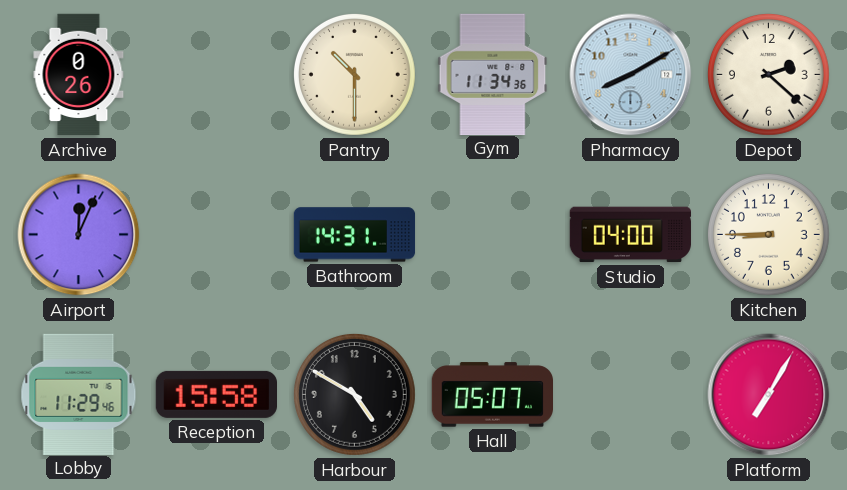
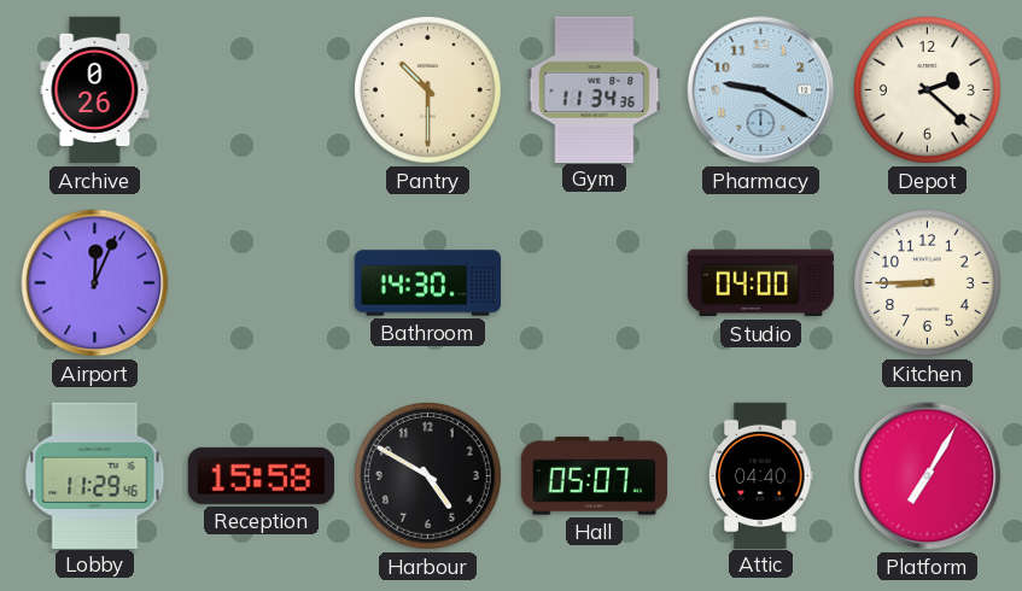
Pharmacy: 8:10 -> 9:20 (761, 90)
Bathroom: 14:31 -> 14:30 (428, 283)
Attic: none -> 04:40 (761, 475)
